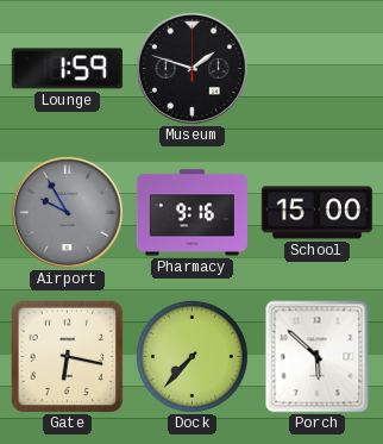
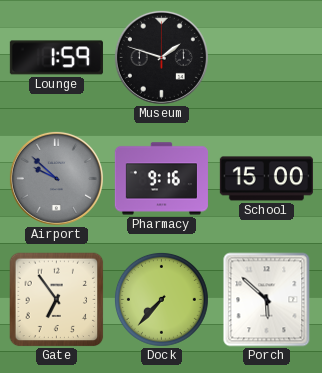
Airport: 9:55 -> 9:52 (56, 178)
Gate: 6:17 -> 6:54 (57, 300)
